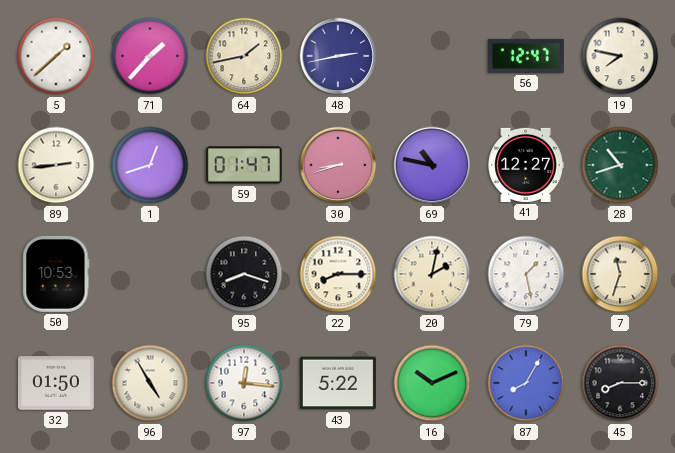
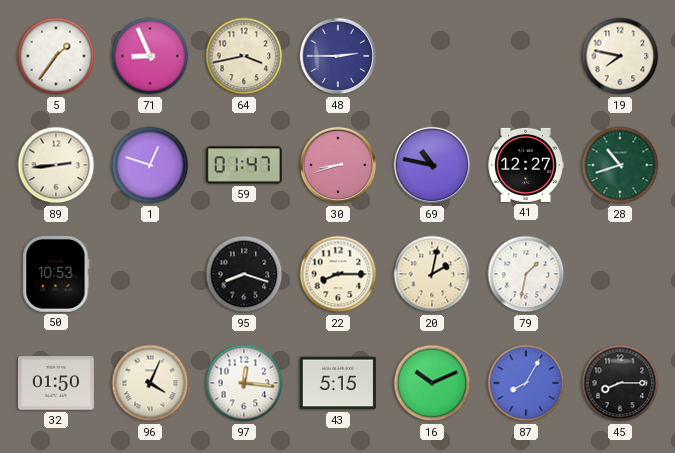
5: 1:38 -> 1:36 (56, 56)
71: 1:37 -> 8:56 (150, 56)
64: 1:43 -> 3:43 (244, 56)
48: 2:43 -> 2:45 (338, 56)
56: 12:47 -> none (527, 56)
1: 12:42 -> 12:48 (150, 165)
79: 1:28 -> 1:32 (526, 274)
7: 11:33 -> none (620, 274)
96: 4:55 -> 4:04 (150, 383)
43: 5:22 -> 5:15 (338, 383)
